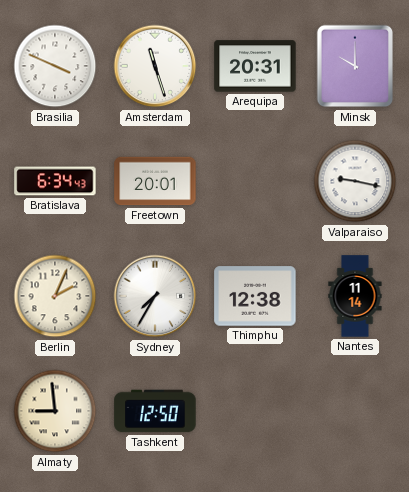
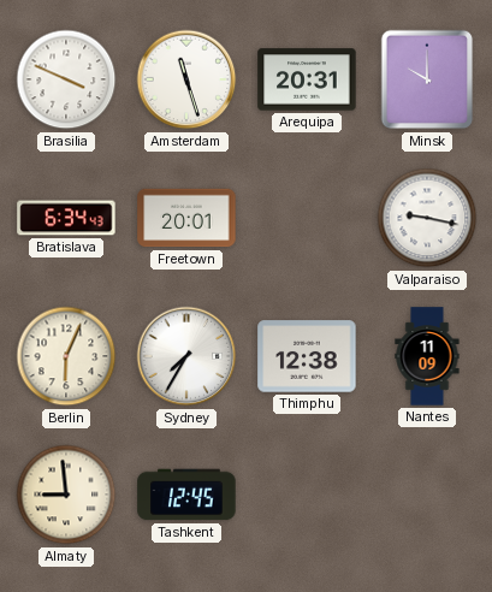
Berlin: 2:04 -> 6:04 (66, 356)
Nantes: 11:14 -> 11:09 (427, 356)
Tashkent: 12:50 -> 12:45 (186, 495)
